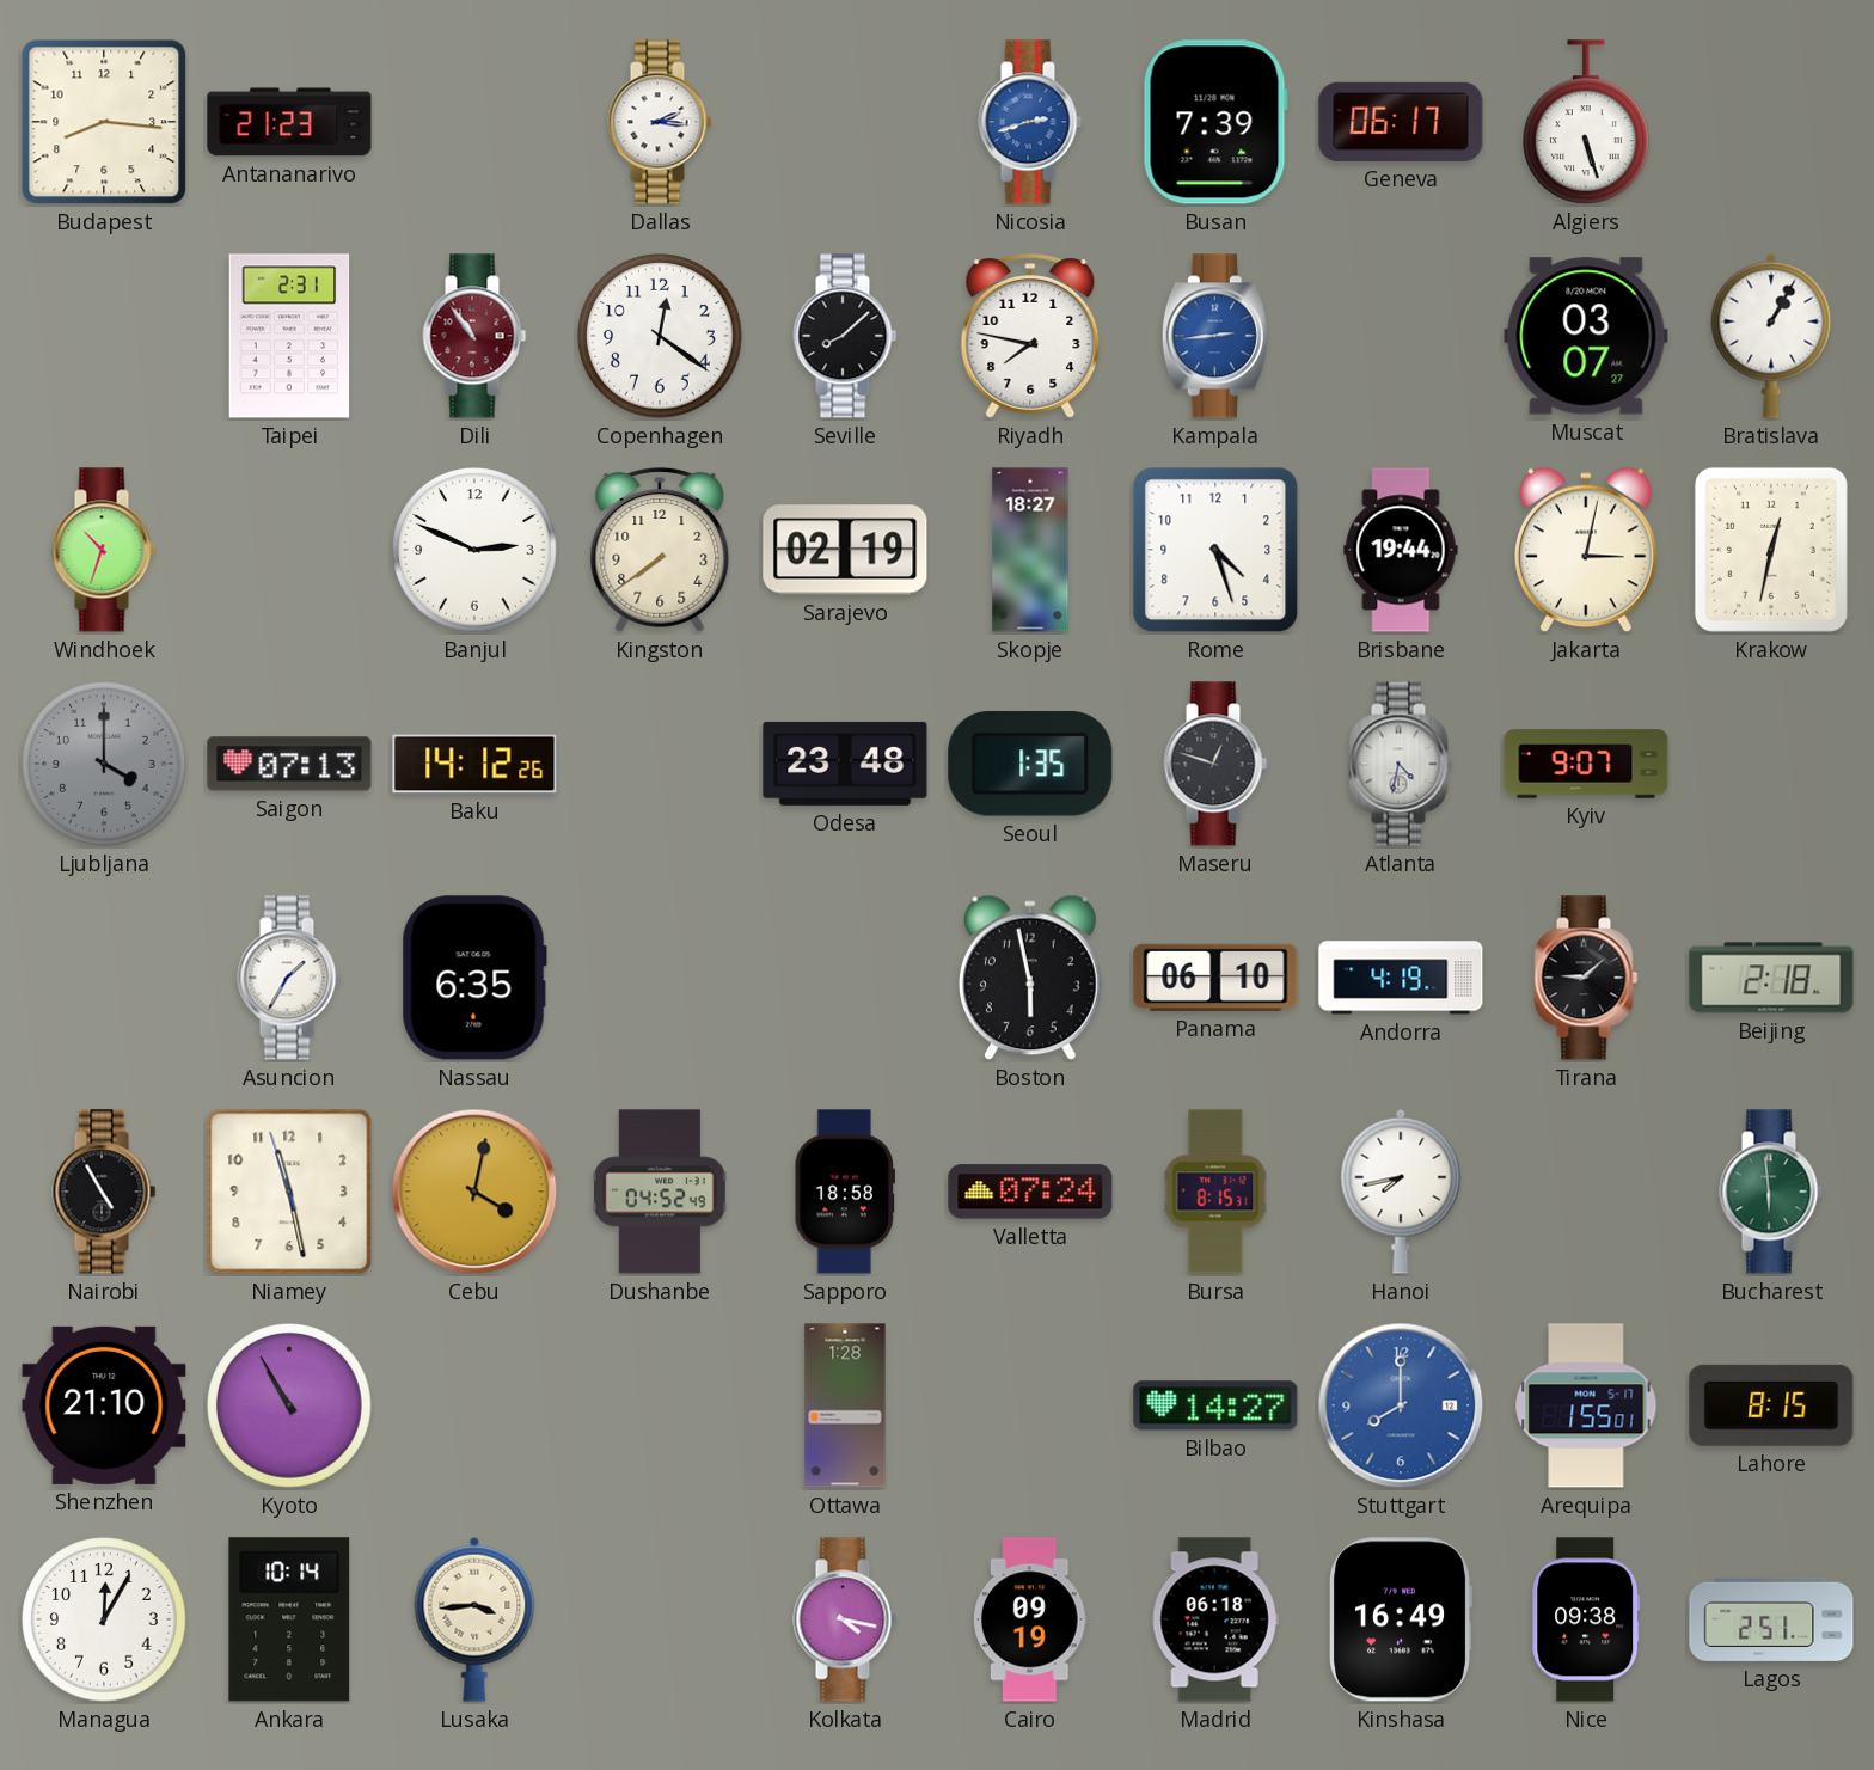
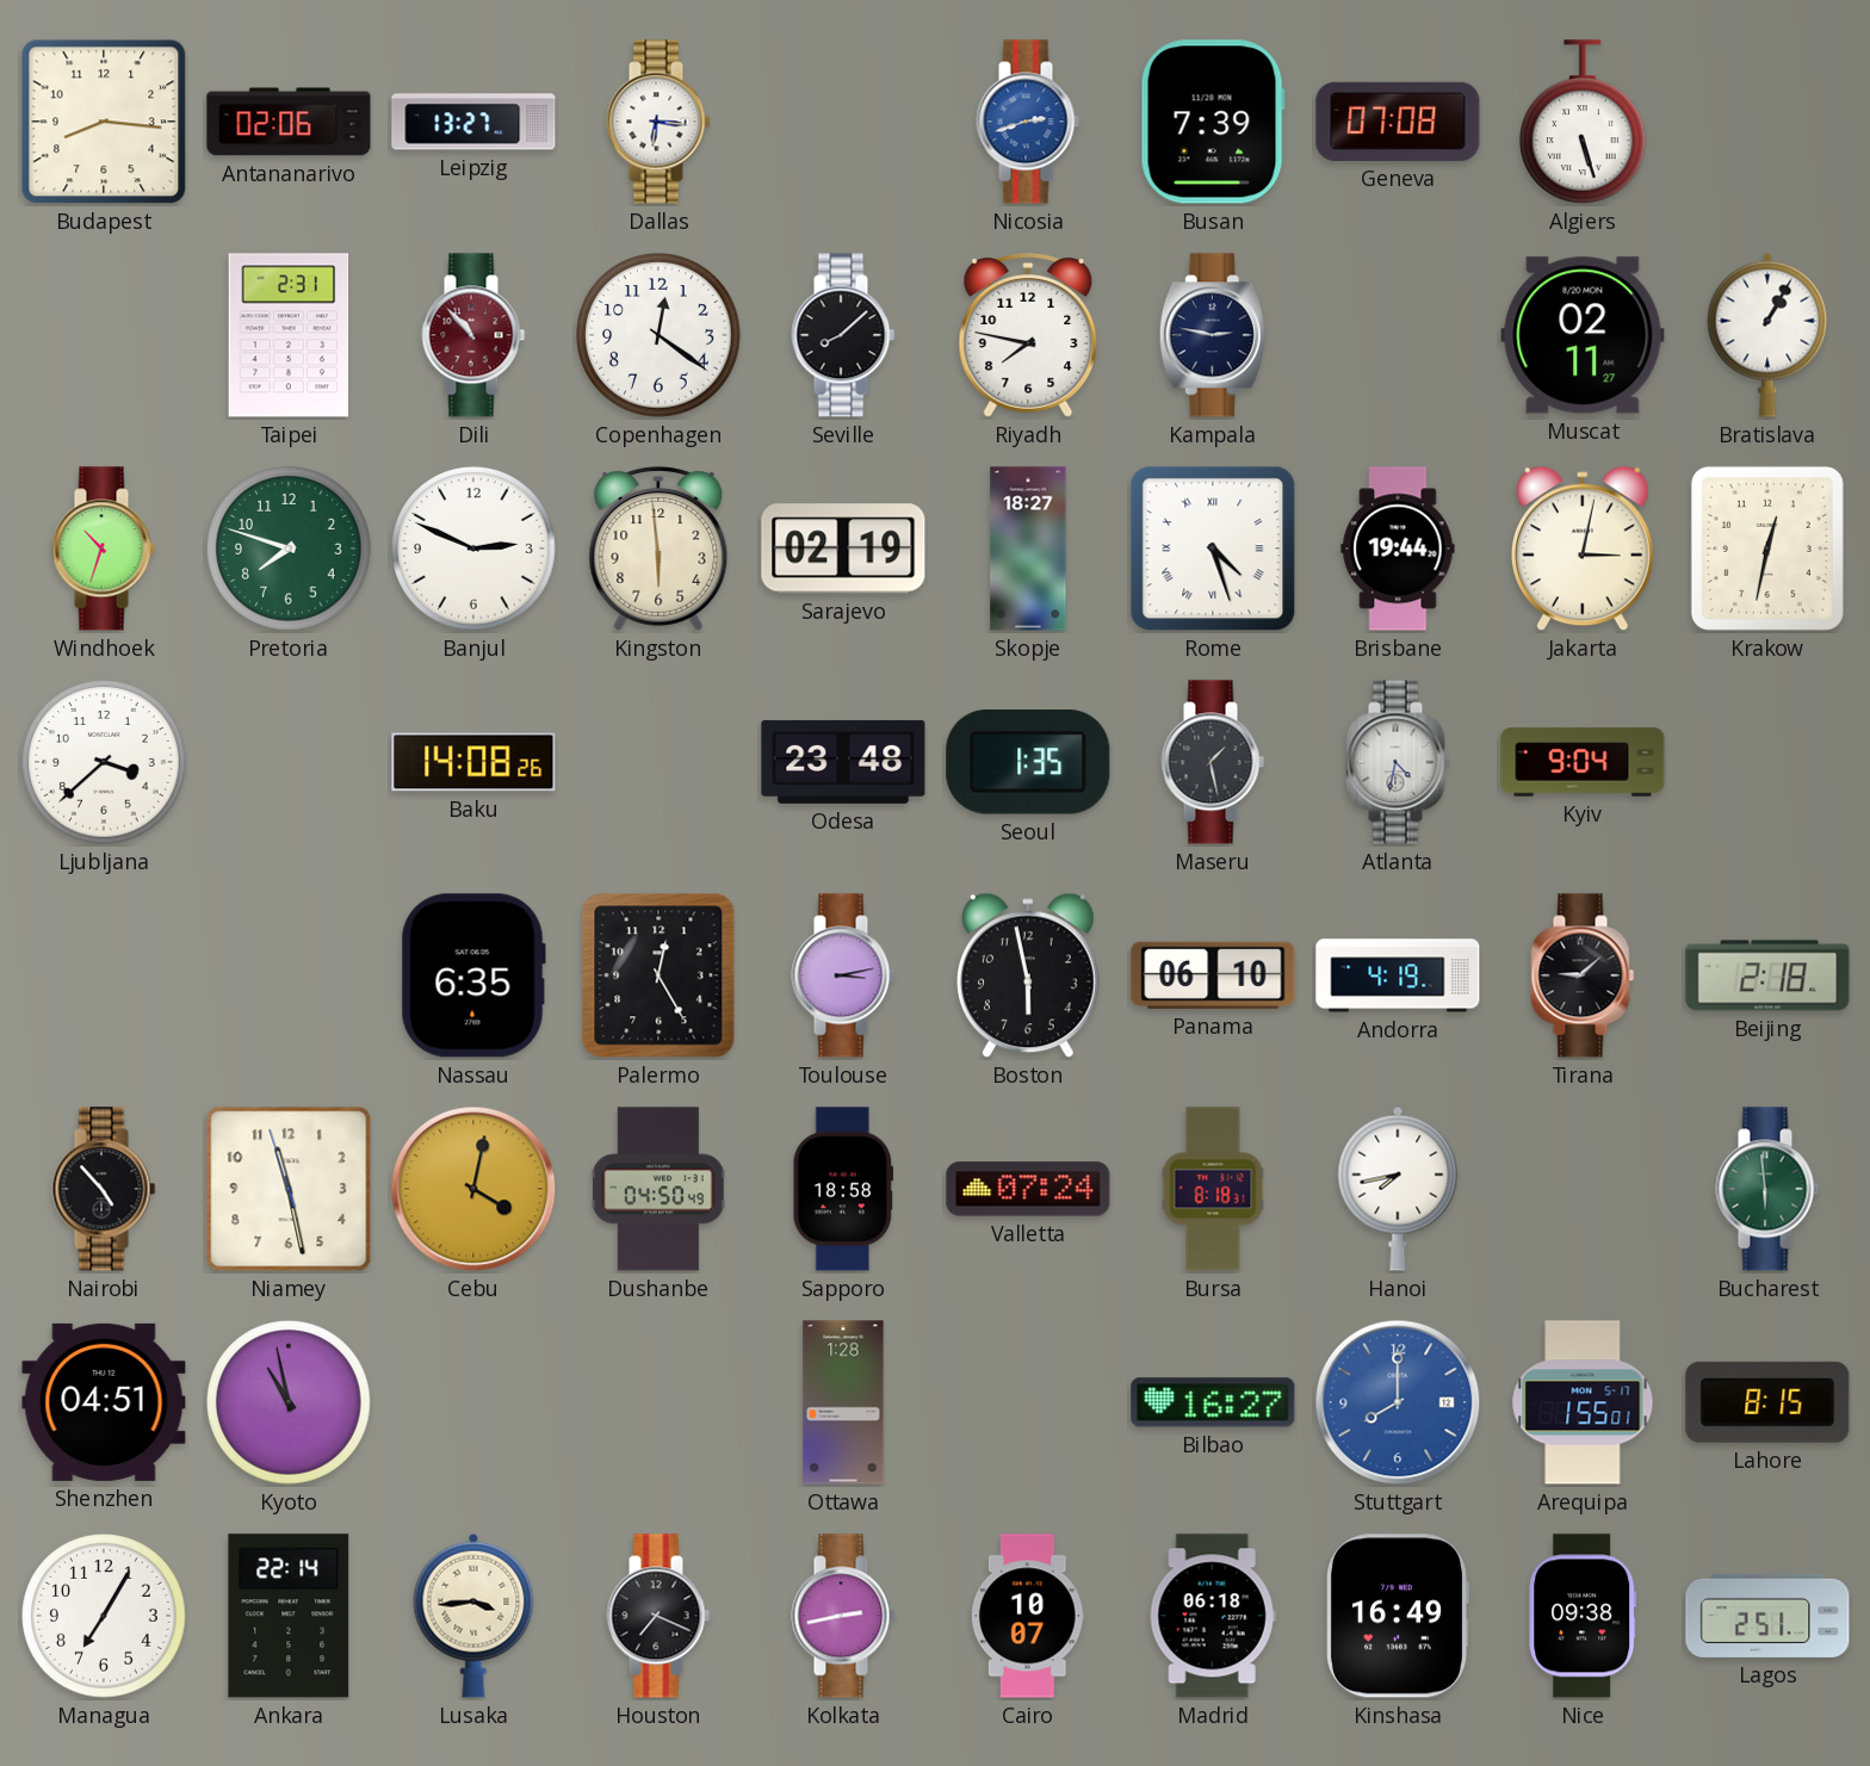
Antananarivo: 21:23 -> 02:06 (289, 122)
Leipzig: none -> 13:27 (473, 122)
Dallas: 2:16 -> 6:16 (658, 122)
Geneva: 06:17 -> 07:08 (1398, 122)
Dili: 10:54 -> 10:53 (473, 335)
Kampala: 2:44 -> 2:47 (1213, 335)
Kampala dial: blue -> navy (1213, 335)
Muscat: 03:07 -> 02:11 (1583, 335)
Pretoria: none -> 7:48 (289, 549)
Kingston: 7:39 -> 5:59 (658, 549)
Rome numerals: Arabic -> Roman (1213, 549)
Ljubljana: 4:00 -> 3:38 (104, 762)
Ljubljana dial: grey -> white (104, 762)
Saigon: 07:13 -> none (289, 764)
Baku: 14:12 -> 14:08 (473, 762)
Maseru: 12:48 -> 1:28 (1213, 762)
Kyiv: 9:07 -> 9:04 (1583, 762)
Asuncion: 1:35 -> none (289, 978)
Palermo: none -> 12:25 (658, 975)
Toulouse: none -> 3:13 (843, 975)
Nairobi: 4:55 -> 4:53 (104, 1189)
Dushanbe: 04:52 -> 04:50 (660, 1189)
Bursa: 8:15 -> 8:18 (1213, 1189)
Shenzhen: 21:10 -> 04:51 (104, 1402)
Kyoto: 10:55 -> 10:58 (289, 1402)
Bilbao: 14:27 -> 16:27 (1213, 1402)
Managua: 12:05 -> 7:05 (104, 1616)
Ankara: 10:14 -> 22:14 (289, 1616)
Houston: none -> 7:19 (658, 1616)
Kolkata: 4:17 -> 2:43 (843, 1616)
Cairo: 09:19 -> 10:07 (1028, 1616)
